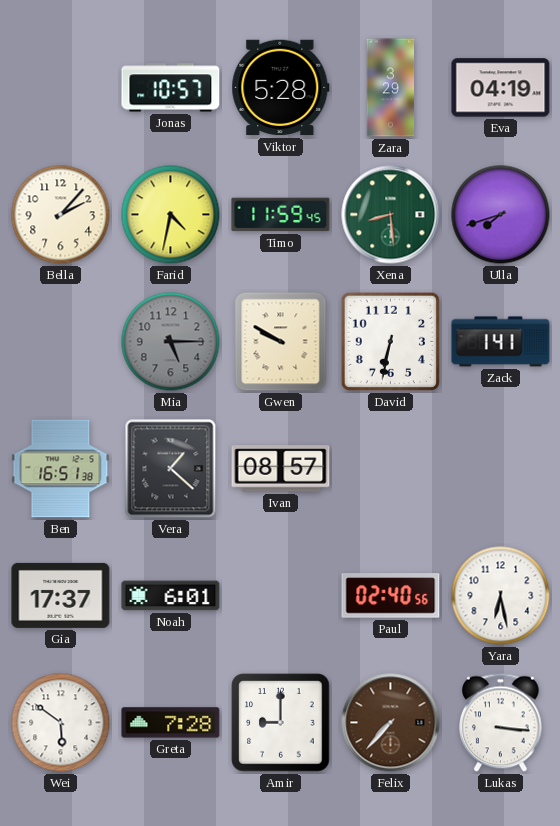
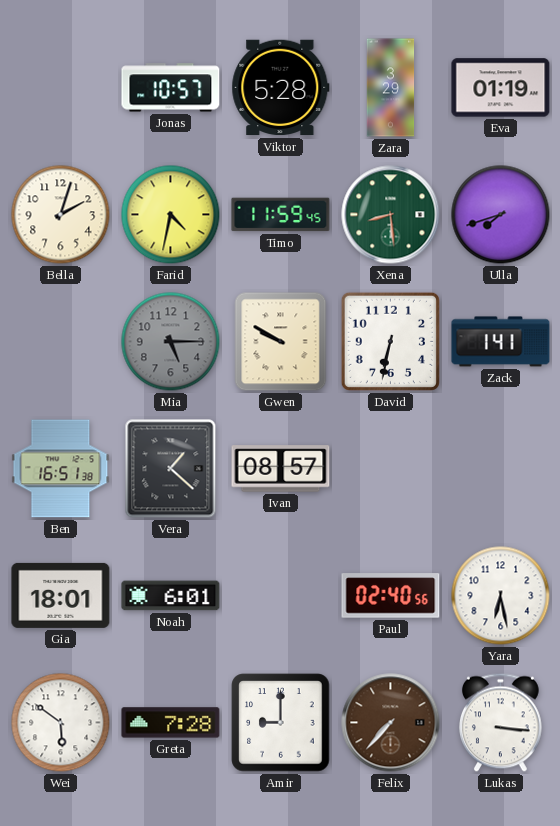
Eva: 04:19 -> 01:19 (501, 88)
Bella: 2:07 -> 2:03 (61, 215)
Gia: 17:37 -> 18:01 (61, 595)
